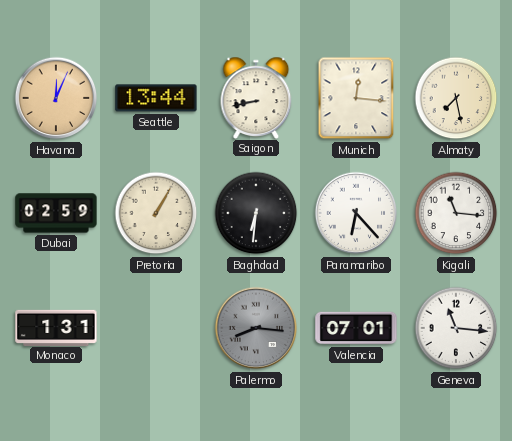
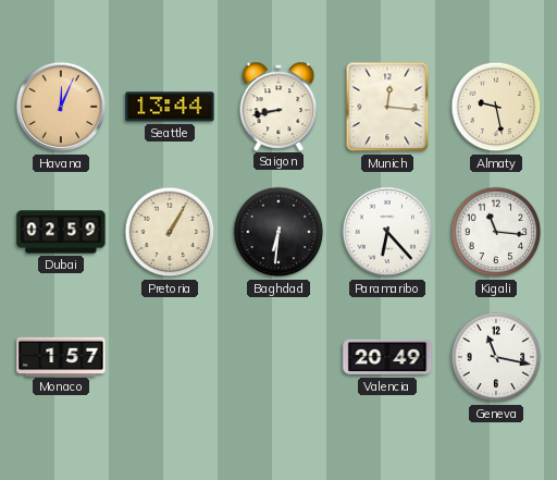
Almaty: 7:28 -> 9:28 (496, 107)
Monaco: 1:31 -> 1:57 (61, 356)
Palermo: 8:16 -> none (256, 328)
Valencia: 07:01 -> 20:49 (387, 357)
Geneva: 11:16 -> 11:17 (496, 357)
